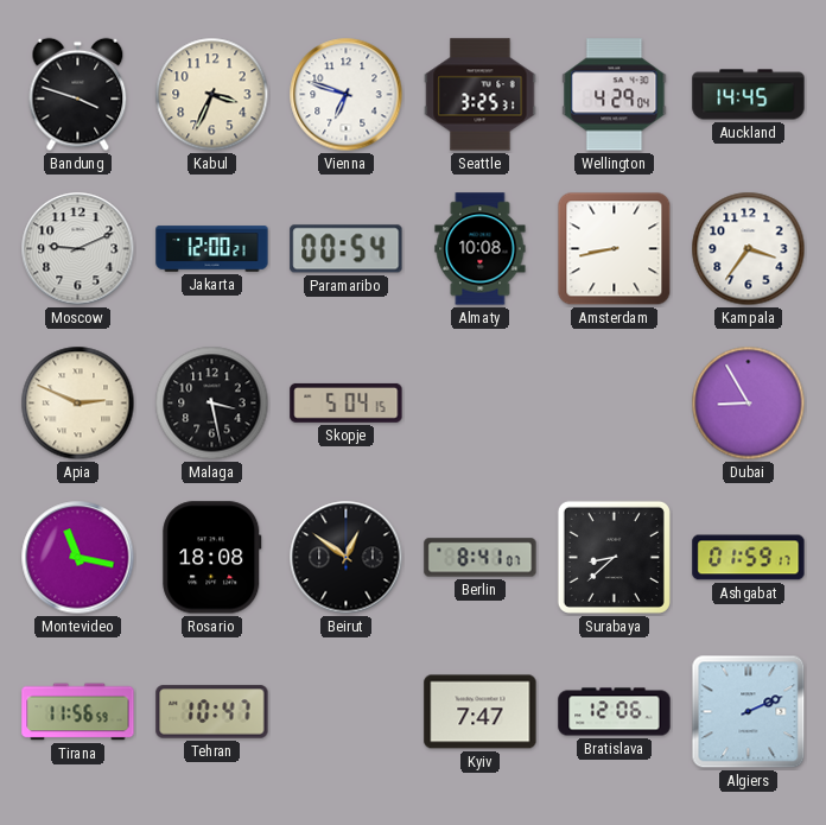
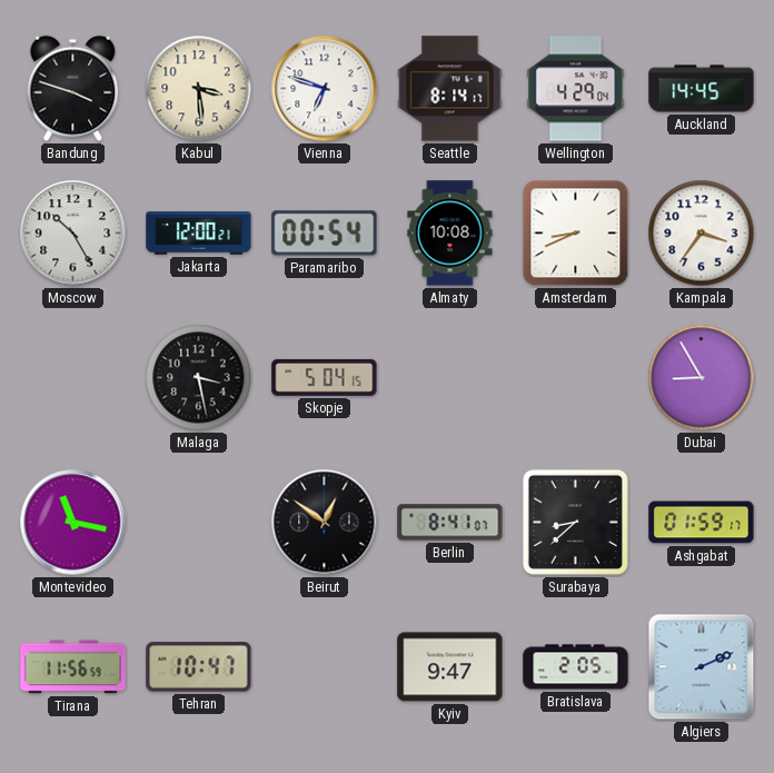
Kabul: 3:34 -> 3:29 (199, 89)
Seattle: 3:25 -> 8:14 (450, 89)
Moscow: 9:11 -> 10:25 (73, 234)
Amsterdam: 8:43 -> 8:41 (576, 234)
Apia: 2:49 -> none (78, 404)
Rosario: 18:08 -> none (212, 558)
Kyiv: 7:47 -> 9:47 (450, 667)
Bratislava: 12:06 -> 2:05 (576, 667)
